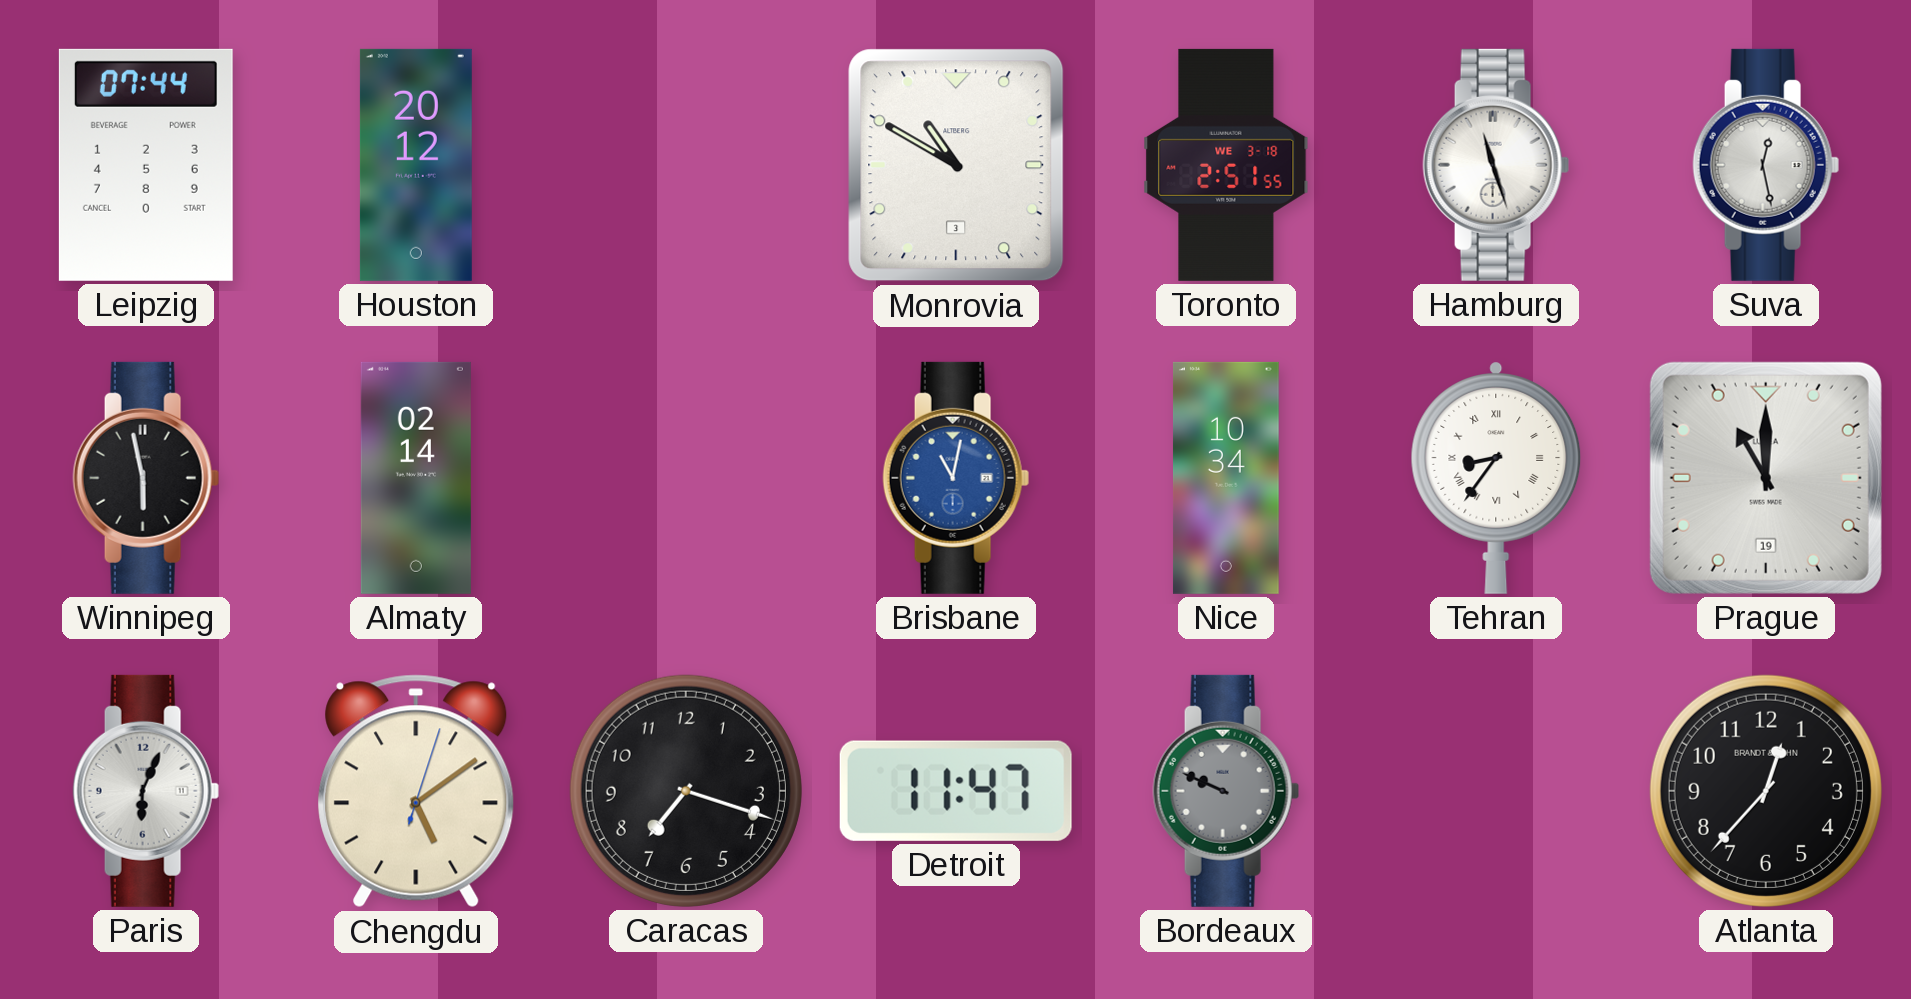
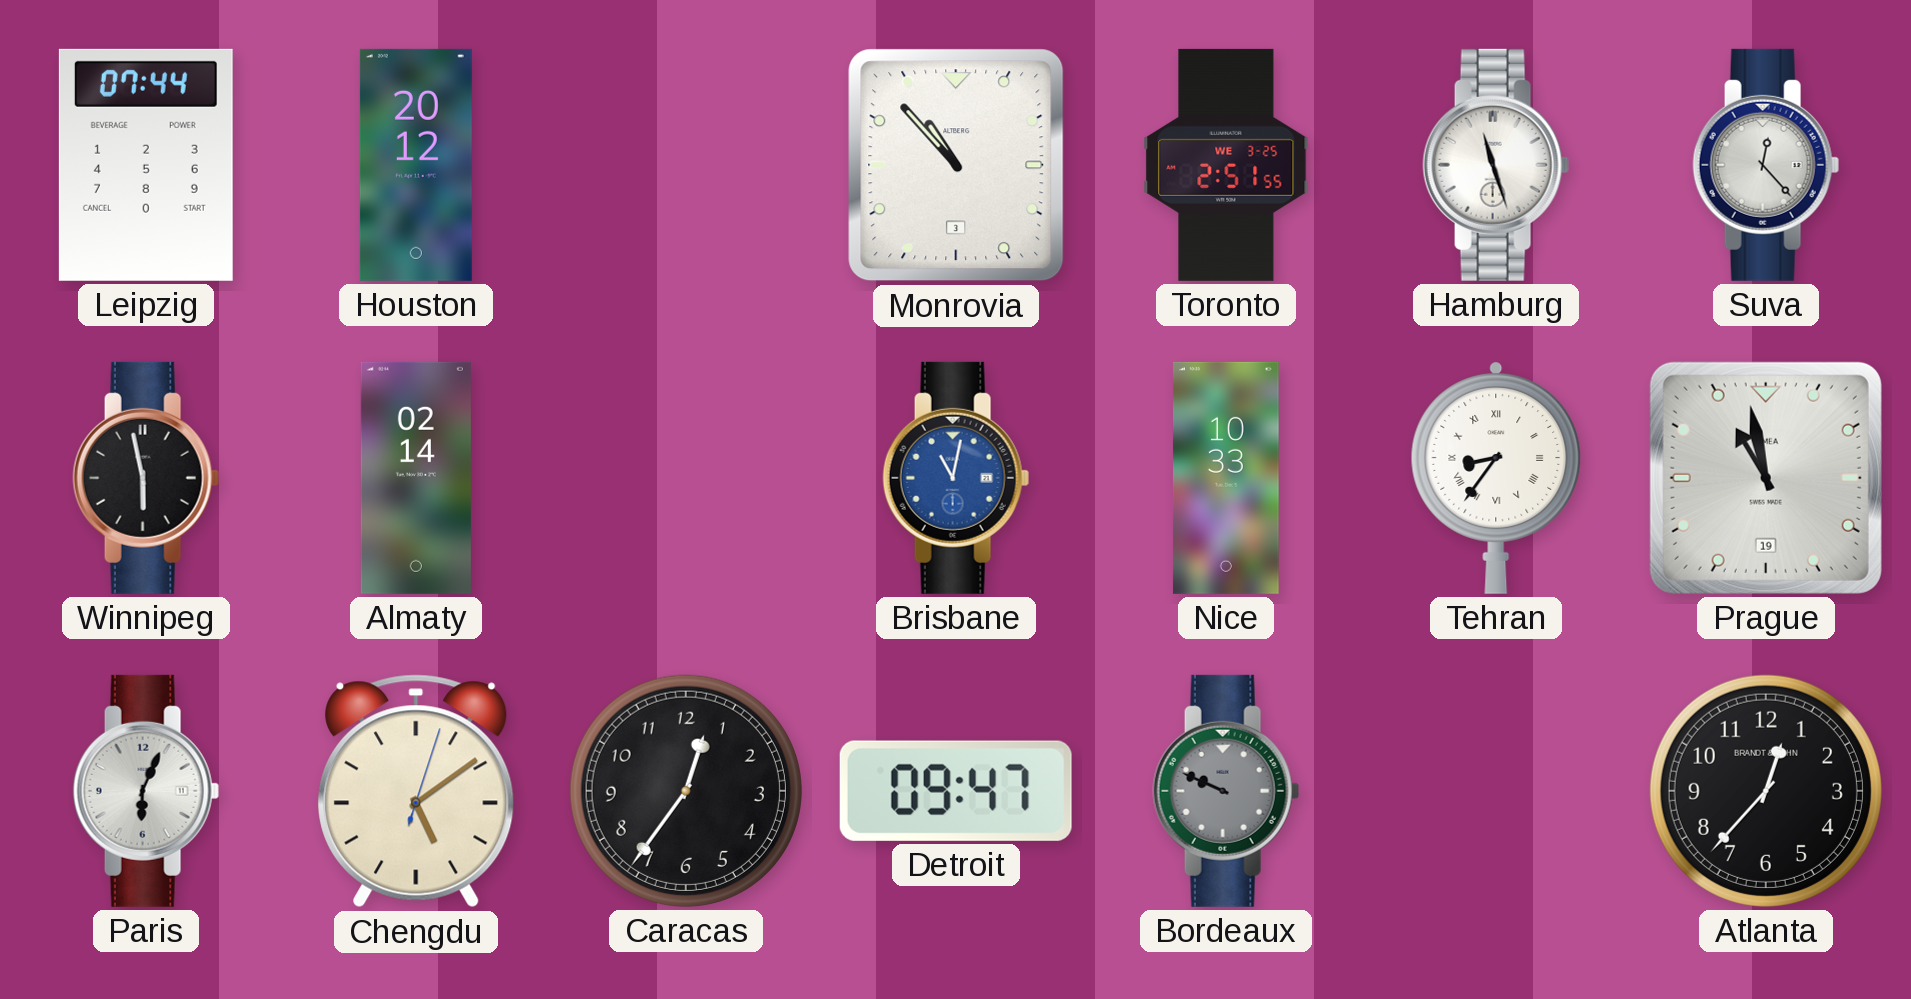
Monrovia: 10:50 -> 10:53 (956, 165)
Toronto date: WE 3-18 -> WE 3-25 (1226, 165)
Suva: 12:28 -> 12:23 (1766, 165)
Nice: 10:34 -> 10:33 (1226, 478)
Prague: 11:00 -> 10:58 (1766, 478)
Caracas: 7:18 -> 12:36 (686, 791)
Detroit: 11:47 -> 09:47 (956, 791)
